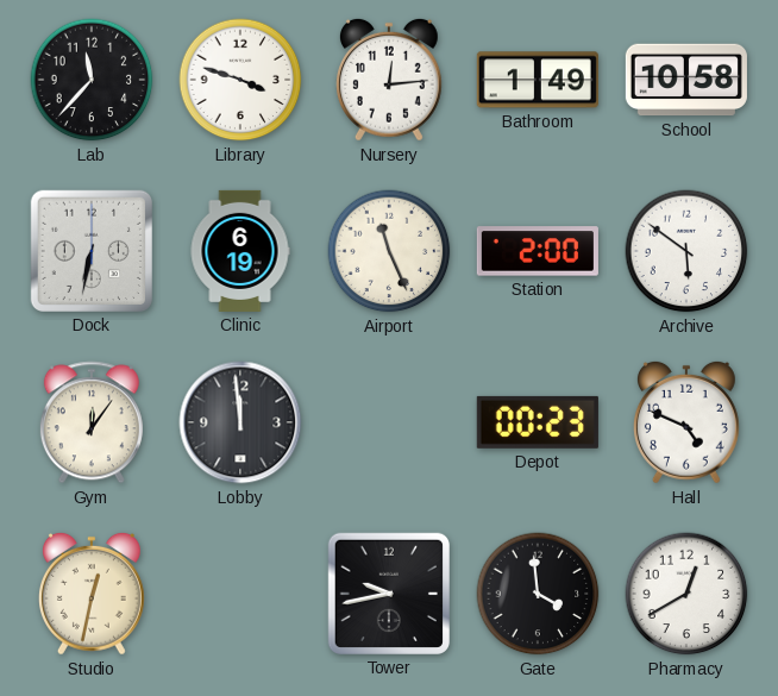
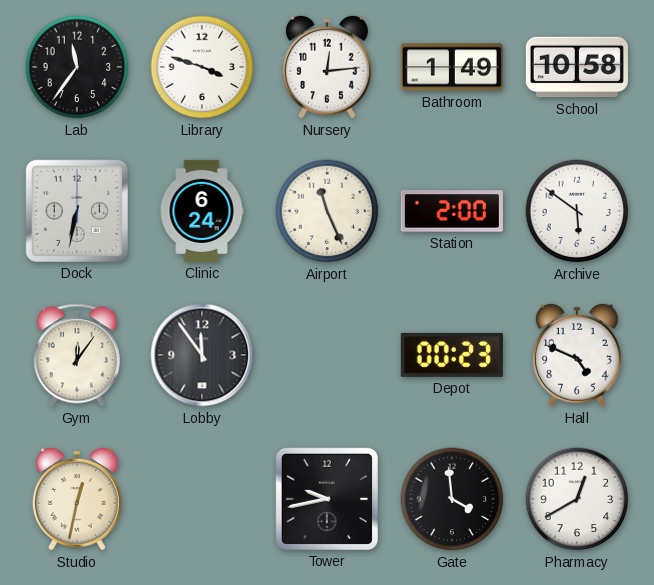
Lab: 11:37 -> 11:36 (77, 67)
Clinic: 6:19 -> 6:24 (202, 211)
Lobby: 11:59 -> 11:54 (202, 355)
